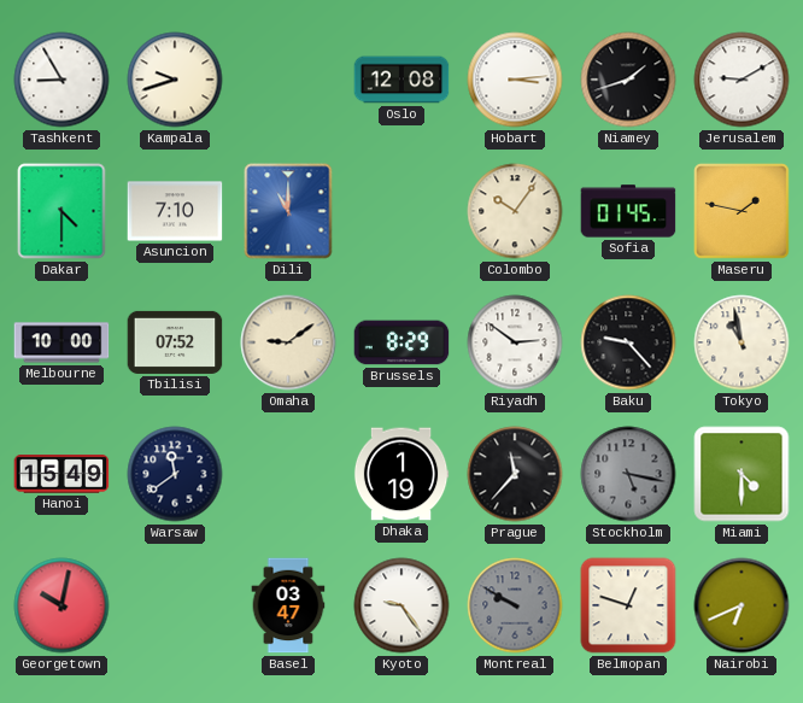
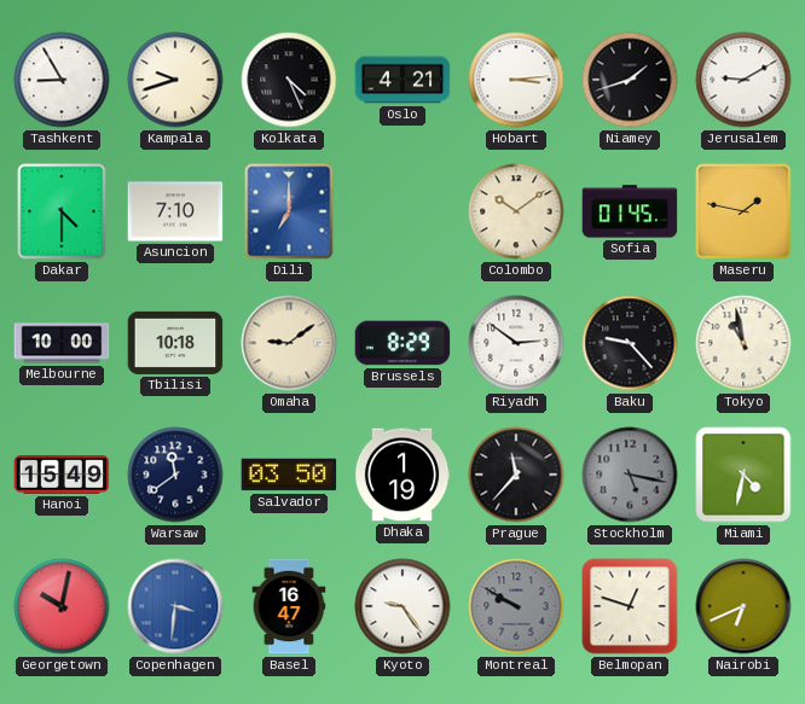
Kolkata: none -> 4:26 (289, 80)
Oslo: 12:08 -> 4:21 (402, 80)
Dili: 11:00 -> 7:00 (289, 211)
Colombo: 10:06 -> 10:09 (516, 211)
Tbilisi: 07:52 -> 10:18 (175, 343)
Salvador: none -> 03:50 (289, 475)
Miami: 4:30 -> 4:32 (743, 475)
Copenhagen: none -> 3:31 (175, 606)
Basel: 03:47 -> 16:47 (289, 606)
